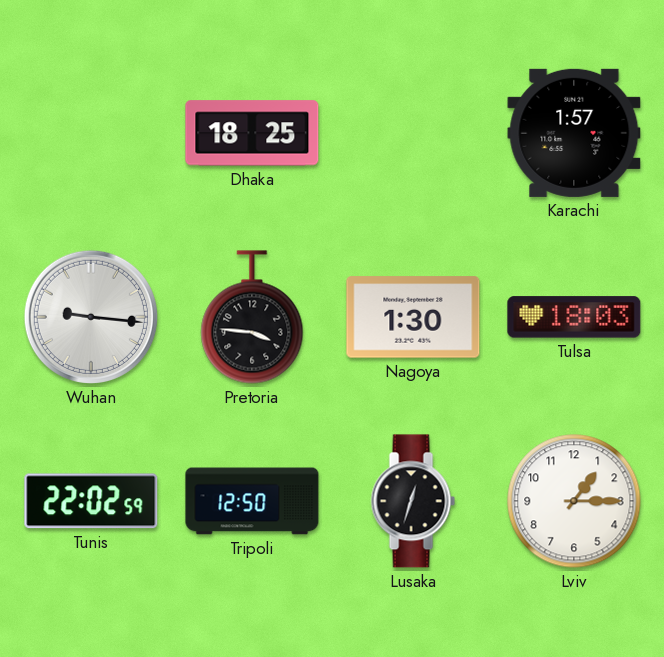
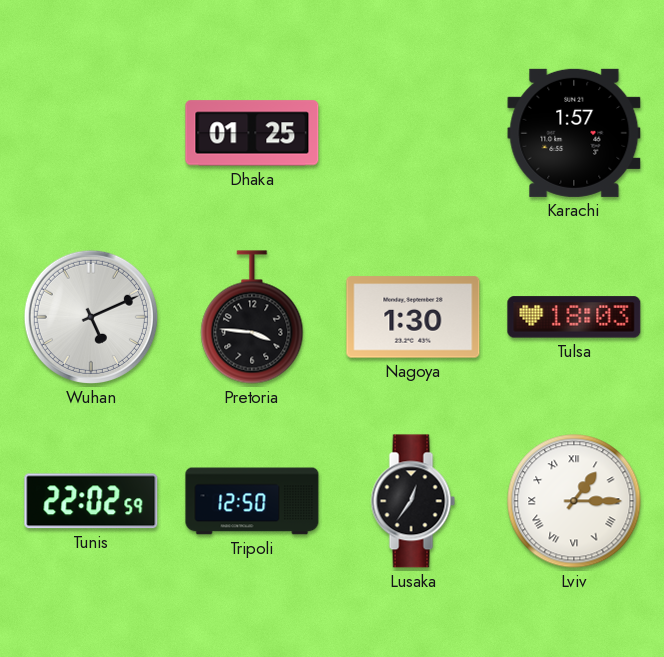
Dhaka: 18:25 -> 01:25 (252, 133)
Wuhan: 9:16 -> 5:11 (91, 317)
Lusaka: 12:33 -> 12:36 (413, 501)
Lviv numerals: Arabic -> Roman (574, 501)
